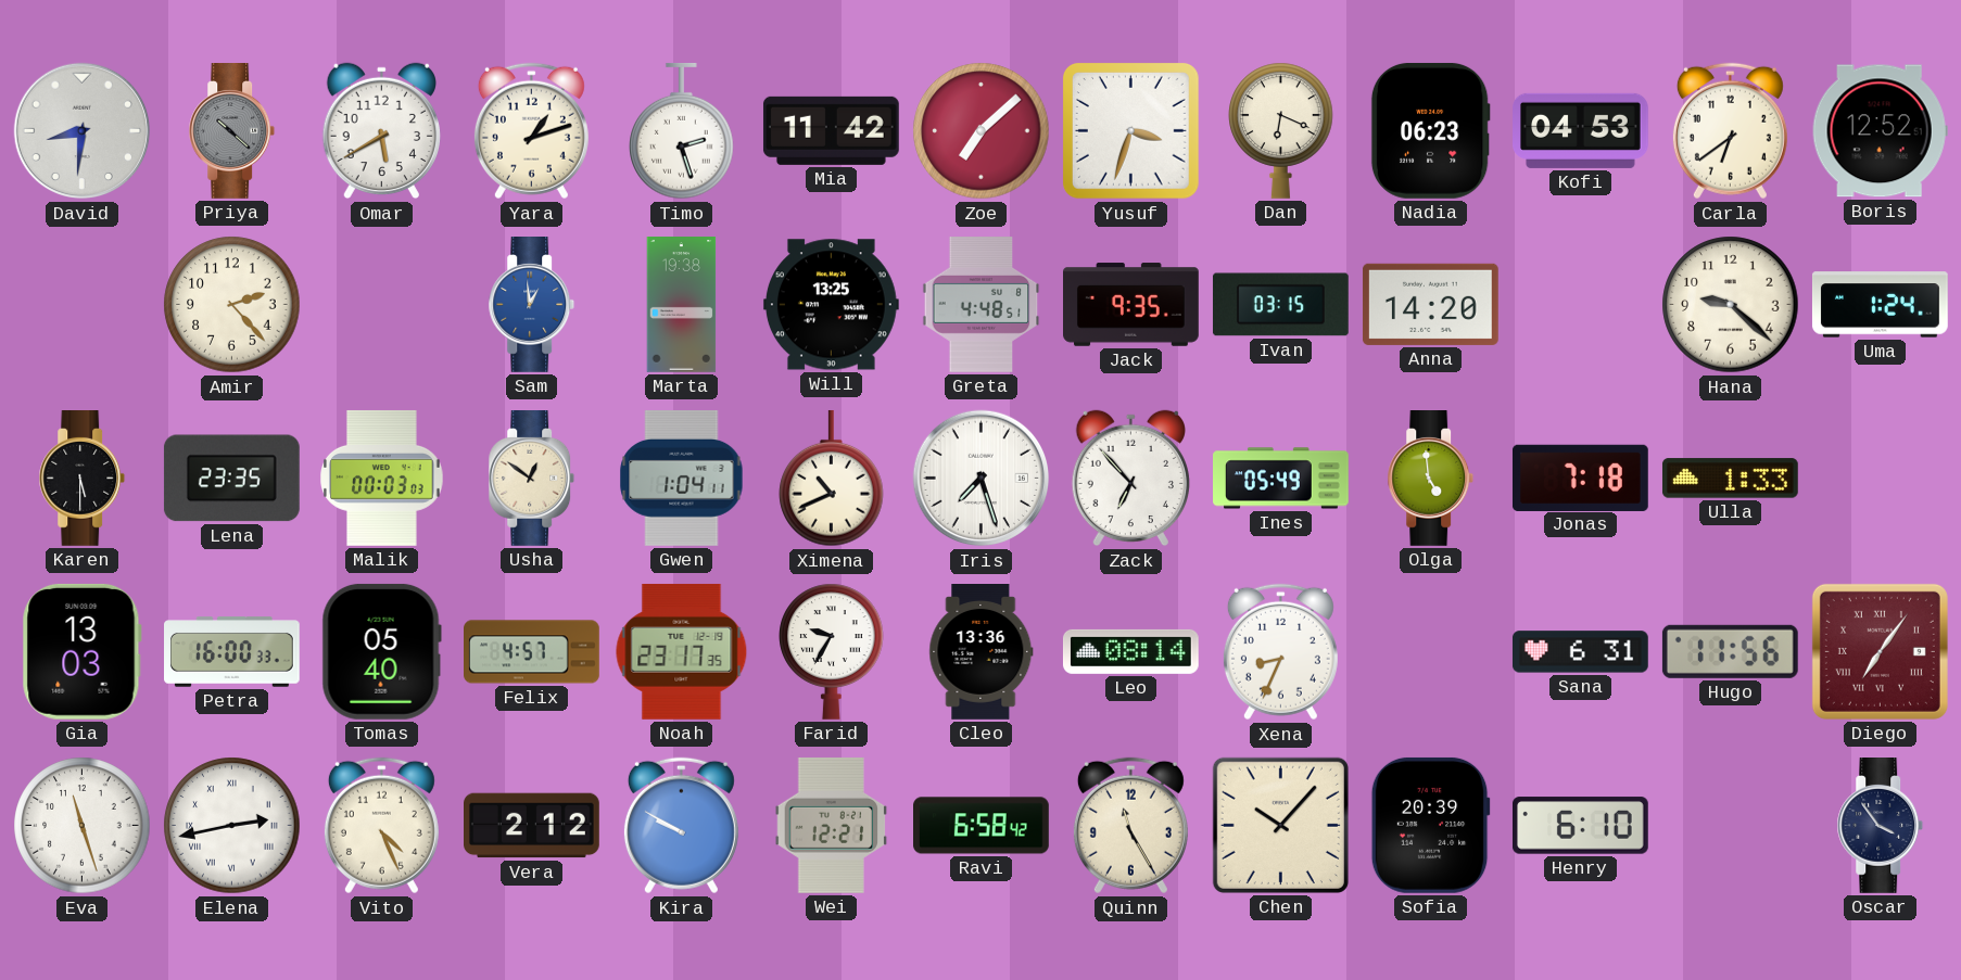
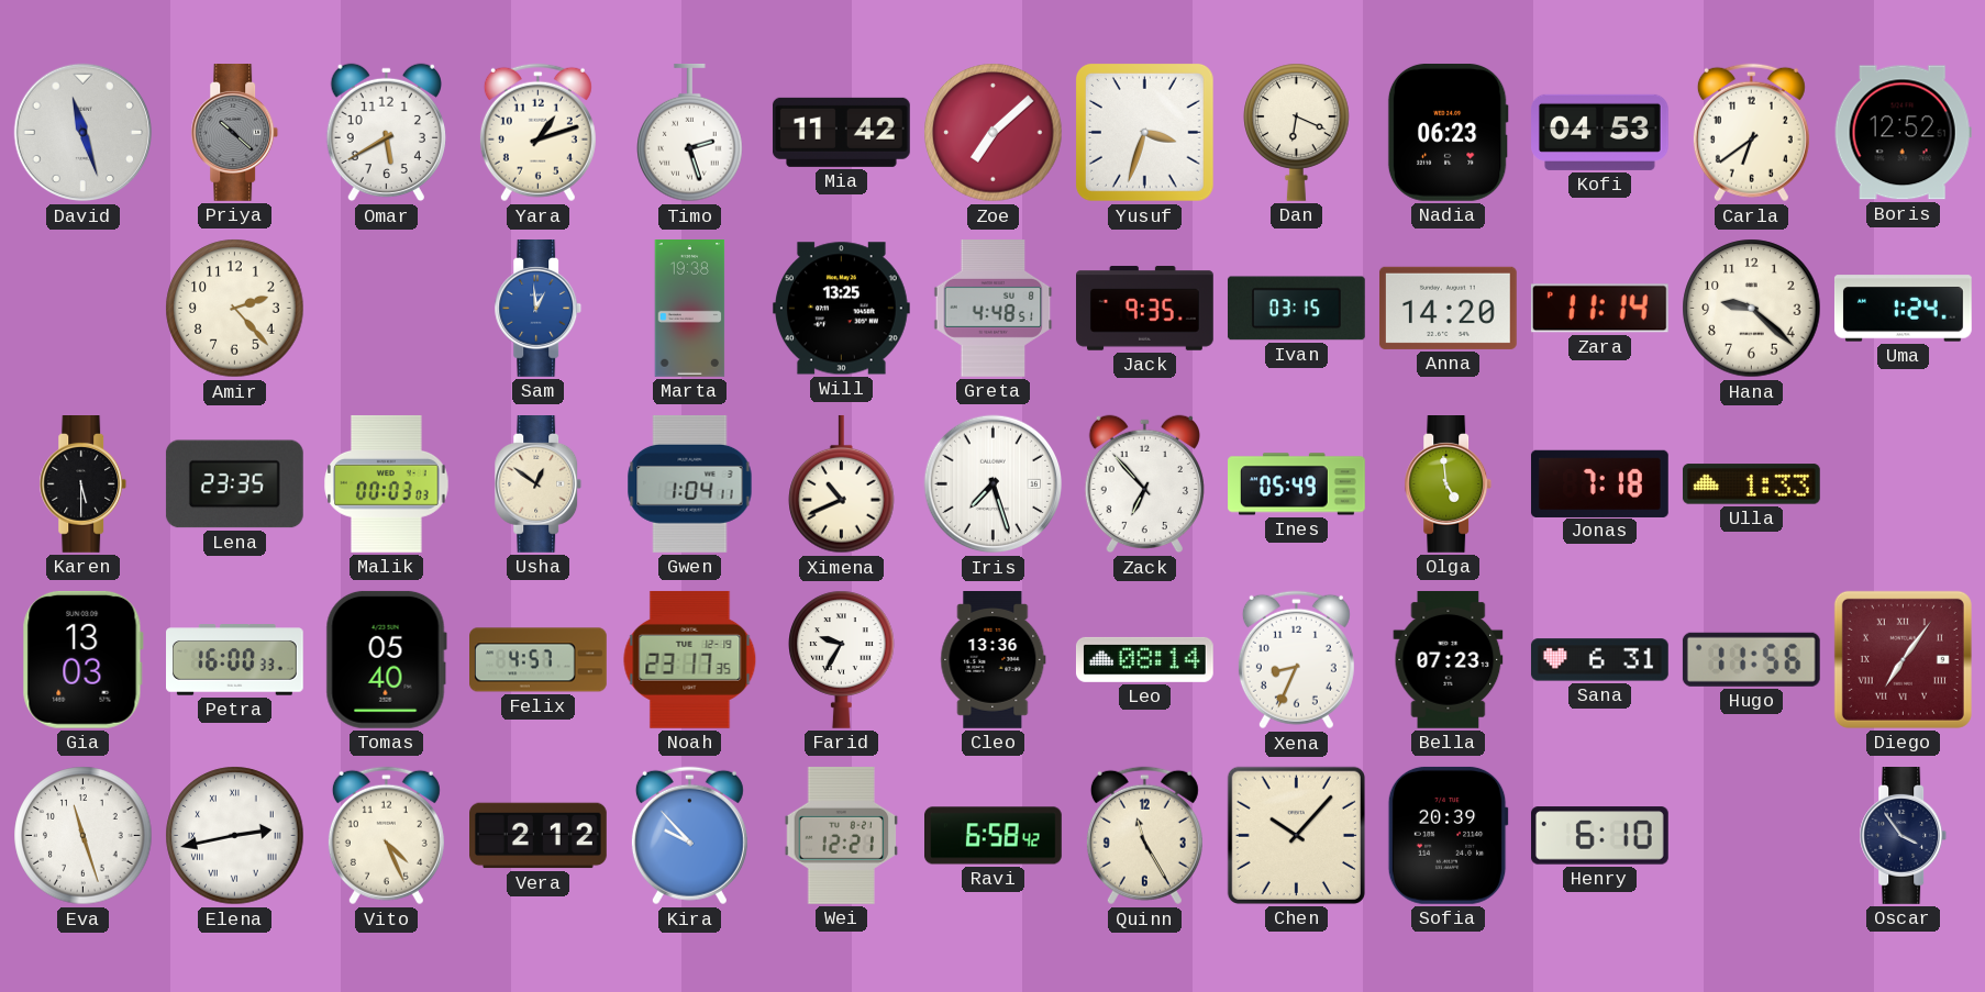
David: 8:31 -> 11:27 (84, 133)
Zara: none -> 11:14 (1599, 309)
Bella: none -> 07:23 (1449, 660)
Kira: 9:50 -> 9:53 (689, 836)
